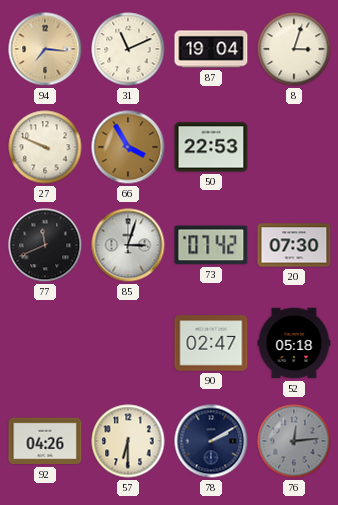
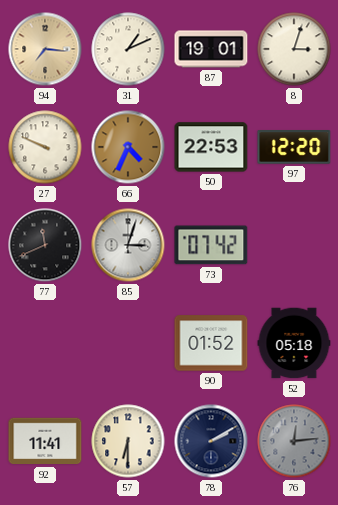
31: 11:11 -> 1:11 (128, 49)
87: 19:04 -> 19:01 (211, 49)
66: 3:55 -> 4:34 (128, 147)
97: none -> 12:20 (294, 148)
20: 07:30 -> none (294, 245)
90: 02:47 -> 01:52 (211, 343)
92: 04:26 -> 11:41 (45, 441)
